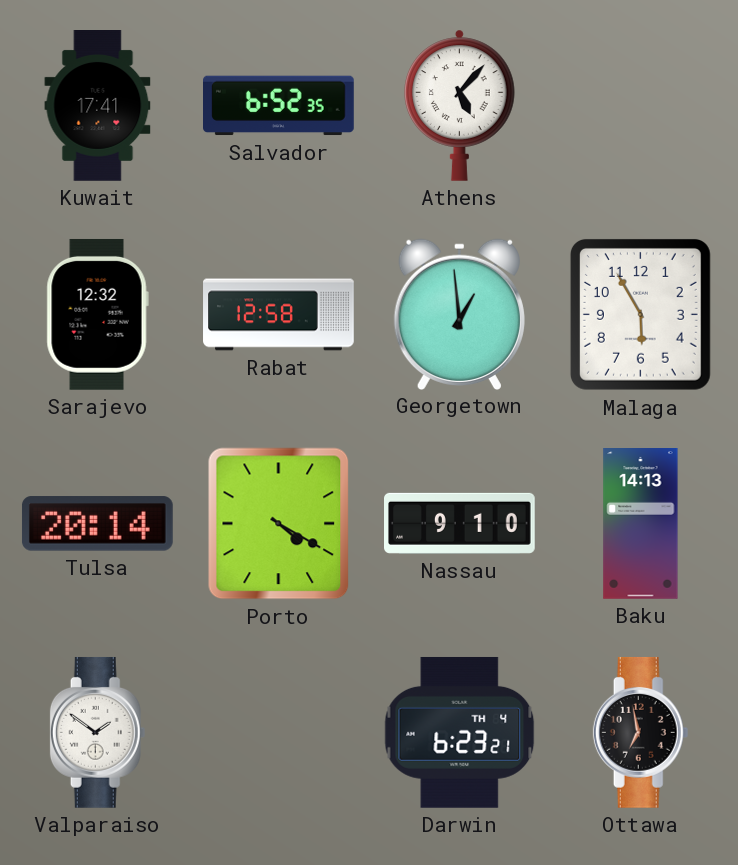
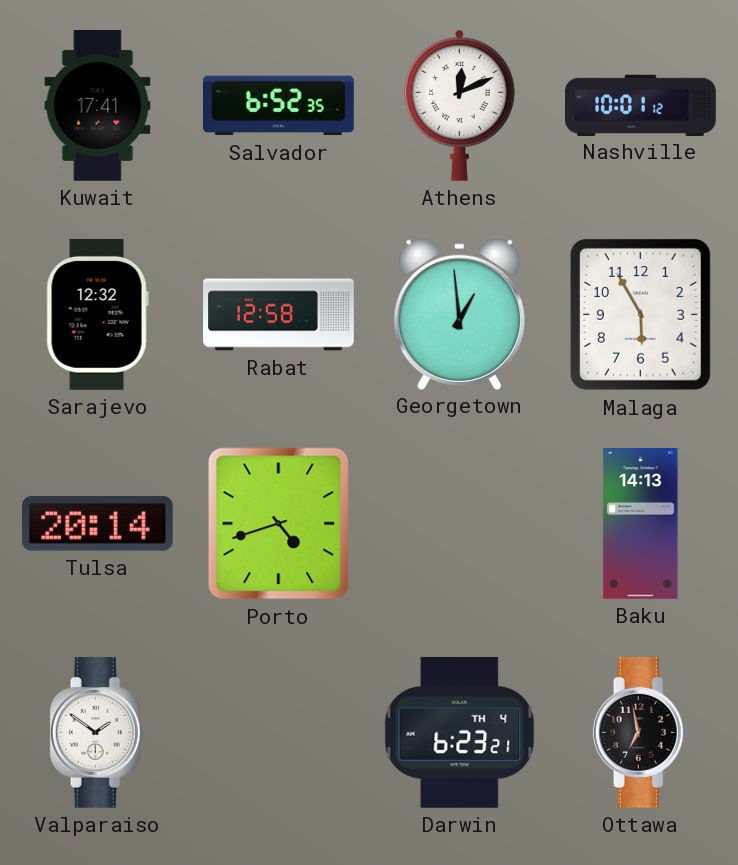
Athens: 5:07 -> 12:11 (460, 105)
Nashville: none -> 10:01 (641, 105)
Porto: 4:20 -> 4:42 (279, 524)
Nassau: 9:10 -> none (460, 523)
